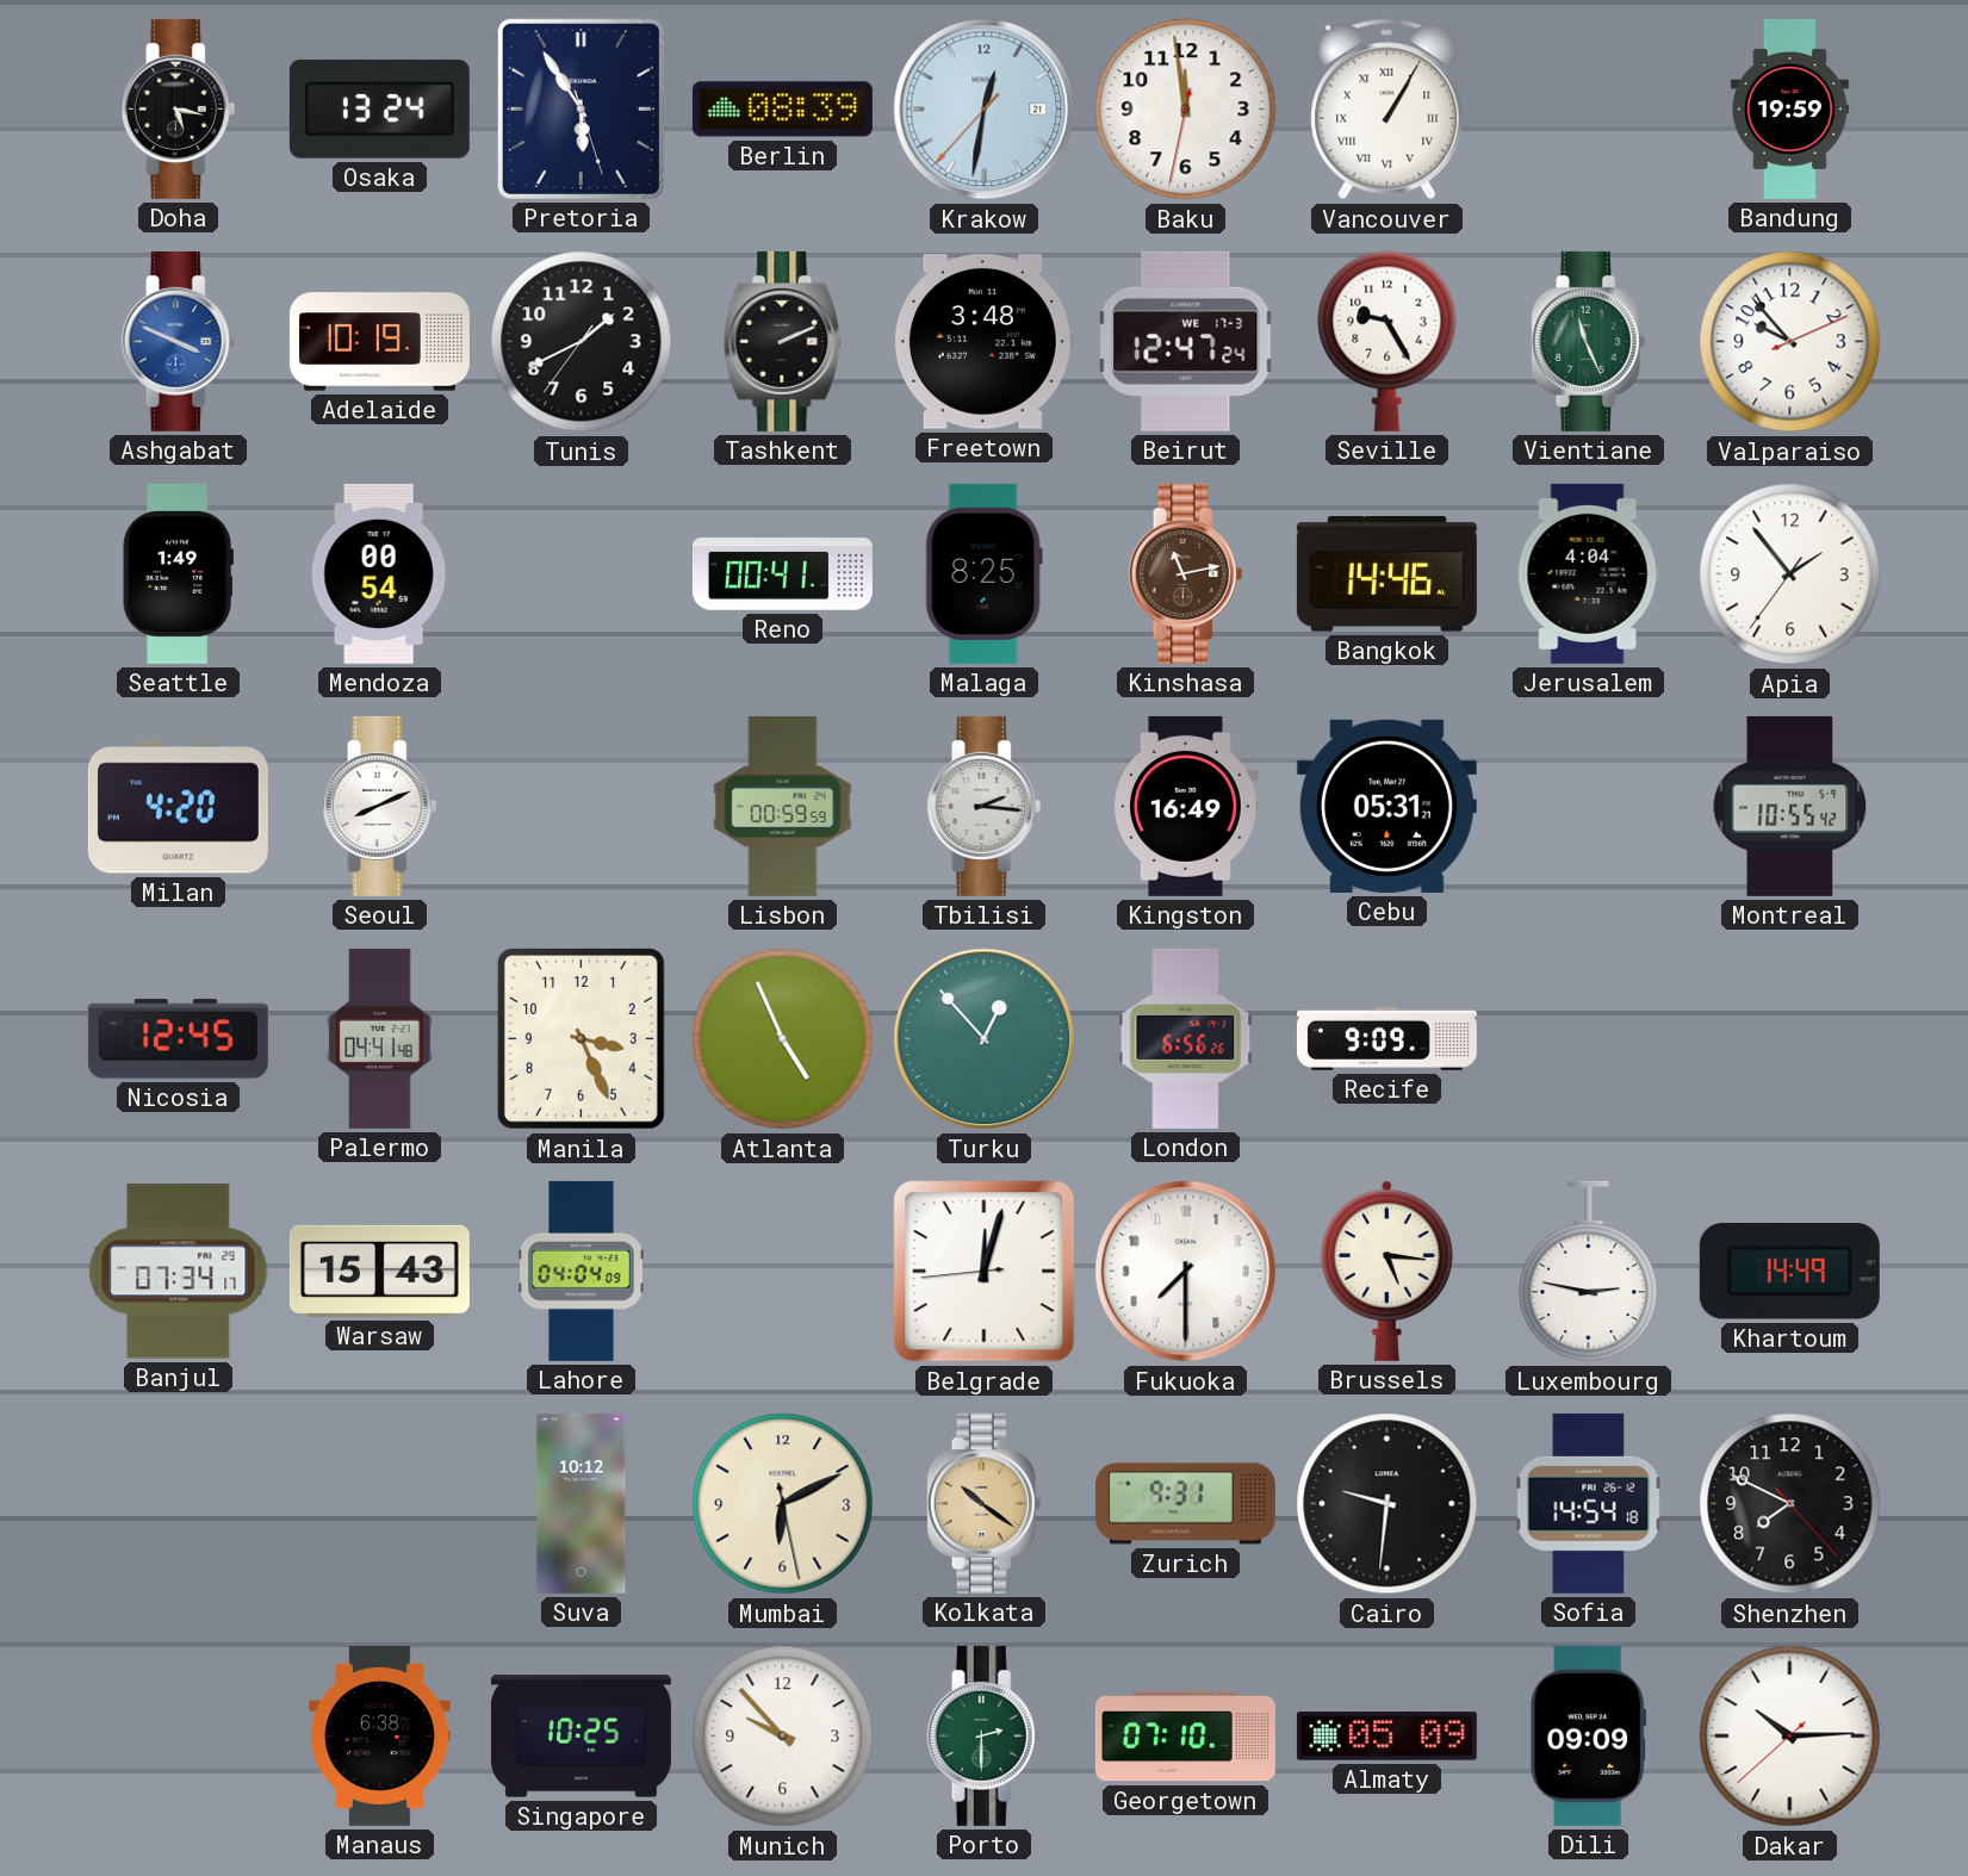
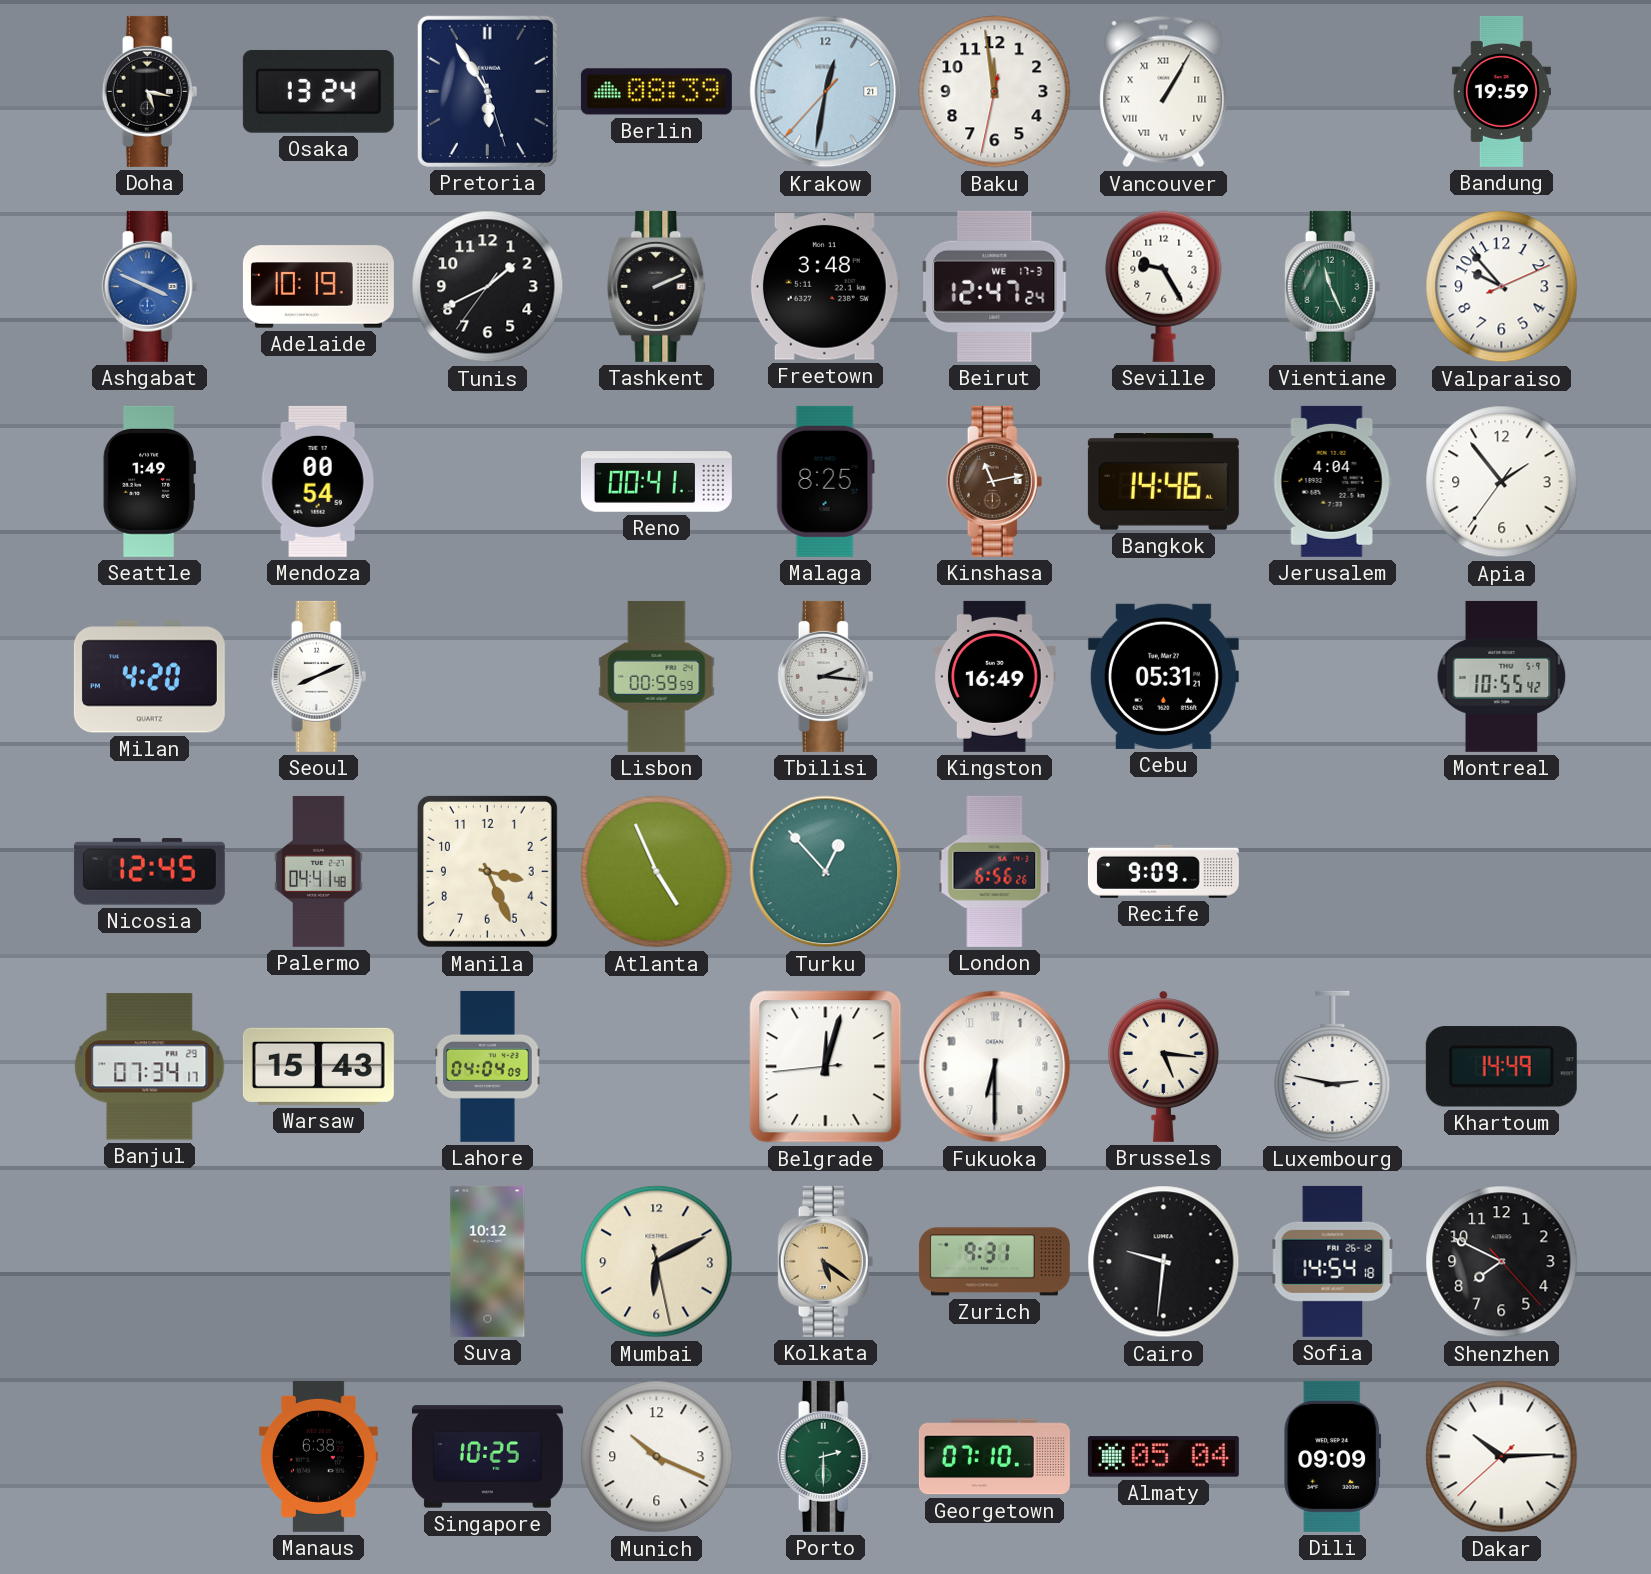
Fukuoka: 7:30 -> 6:30 (995, 1067)
Kolkata: 10:21 -> 5:21 (826, 1261)
Munich: 9:53 -> 10:19 (657, 1457)
Almaty: 05:09 -> 05:04 (1163, 1457)
